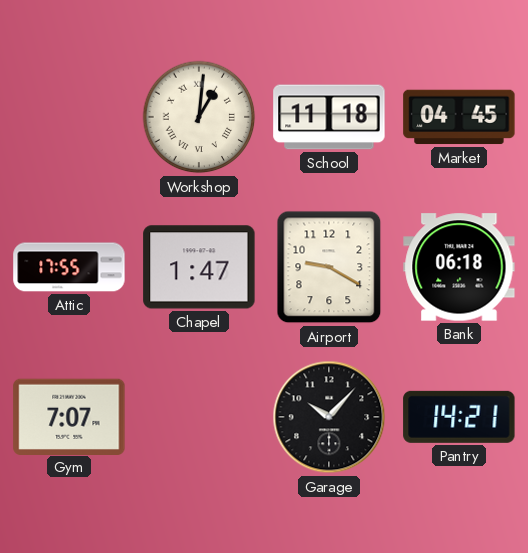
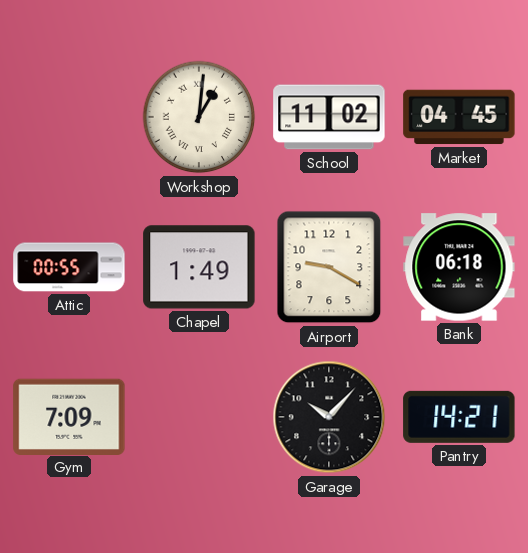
School: 11:18 -> 11:02 (329, 117)
Attic: 17:55 -> 00:55 (69, 267)
Chapel: 1:47 -> 1:49 (199, 267)
Gym: 7:07 -> 7:09 (69, 416)
